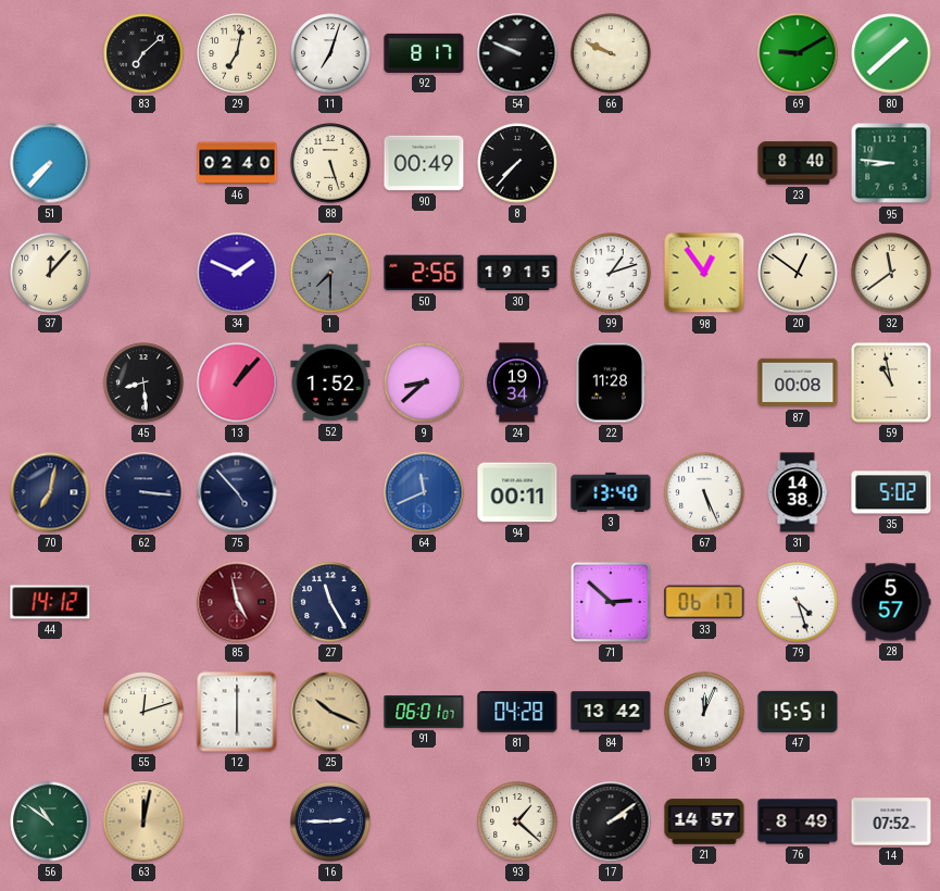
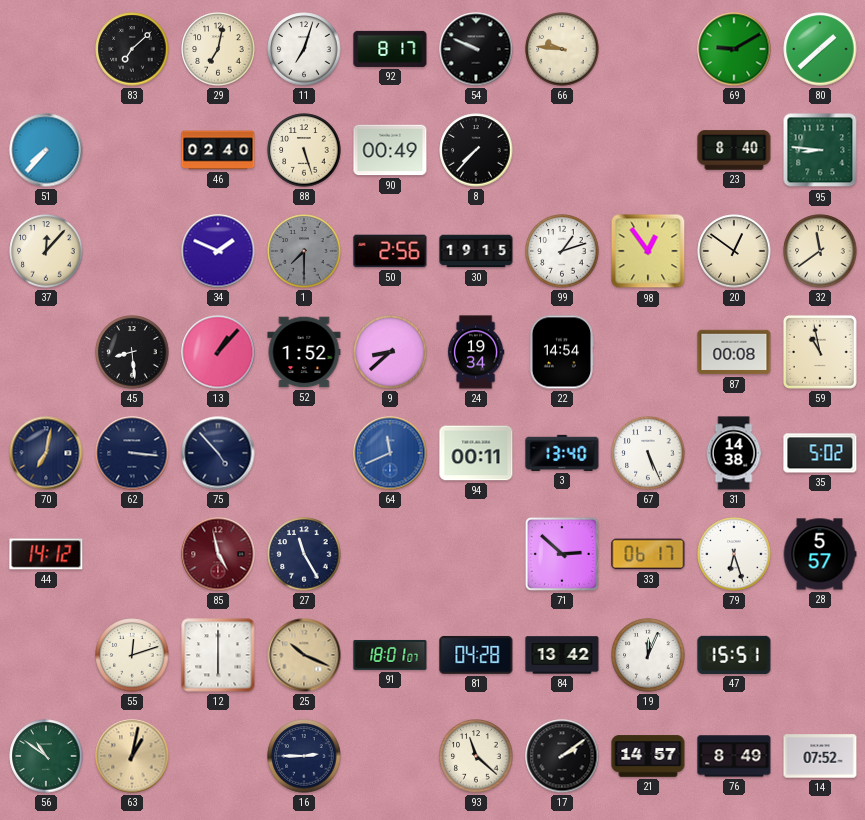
66: 9:49 -> 9:46 (562, 49)
22: 11:28 -> 14:54 (562, 352)
79: 4:27 -> 6:27 (734, 554)
91: 06:01 -> 18:01 (390, 655)
63: 12:02 -> 1:02 (132, 756)
93: 1:22 -> 11:22 (476, 756)
